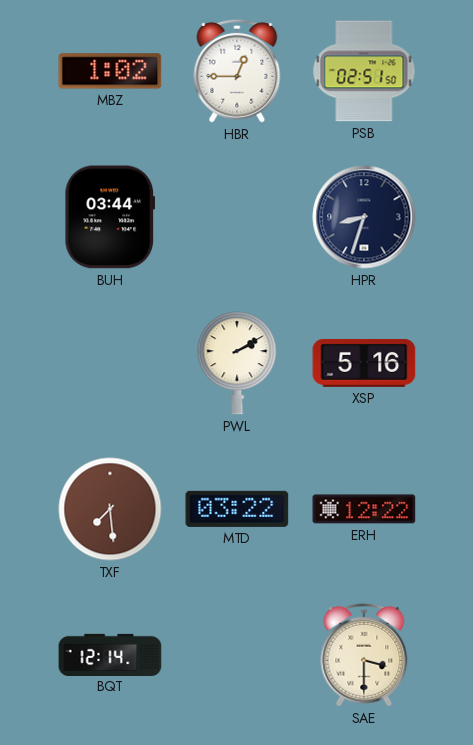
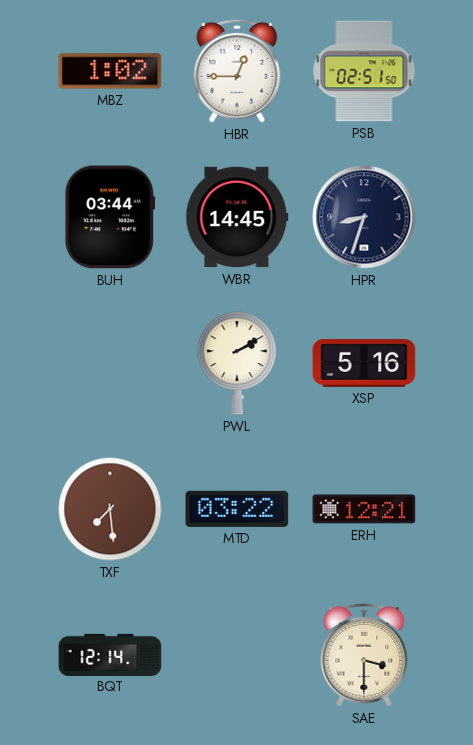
WBR: none -> 14:45 (237, 217)
ERH: 12:22 -> 12:21 (364, 509)
